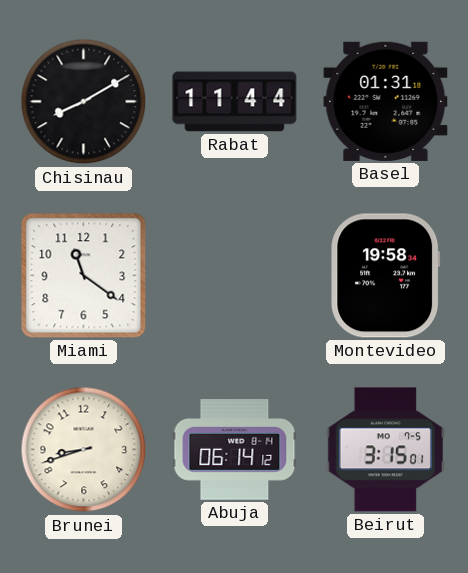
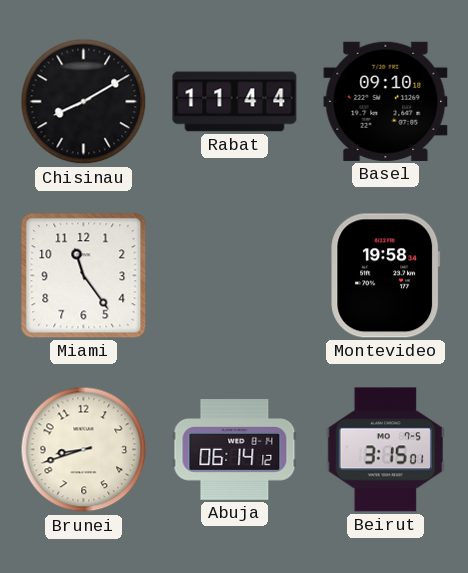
Basel: 01:31 -> 09:10 (386, 101)
Miami: 11:21 -> 11:24 (84, 276)
